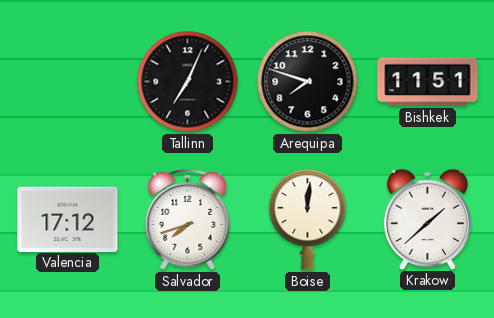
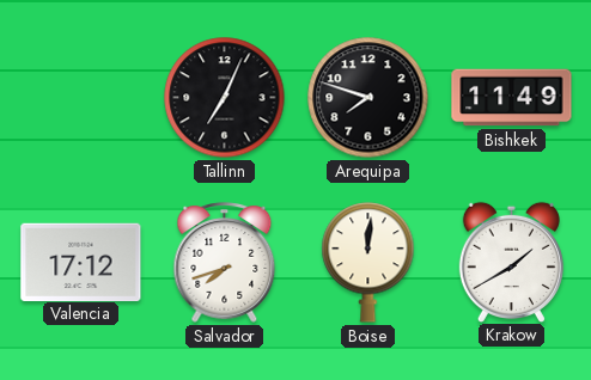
Bishkek: 11:51 -> 11:49 (512, 98)
Krakow: 1:38 -> 1:40 (511, 262)
